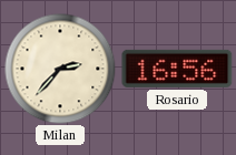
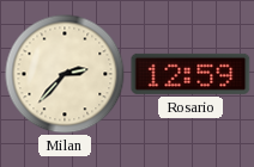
Rosario: 16:56 -> 12:59 (190, 74)
